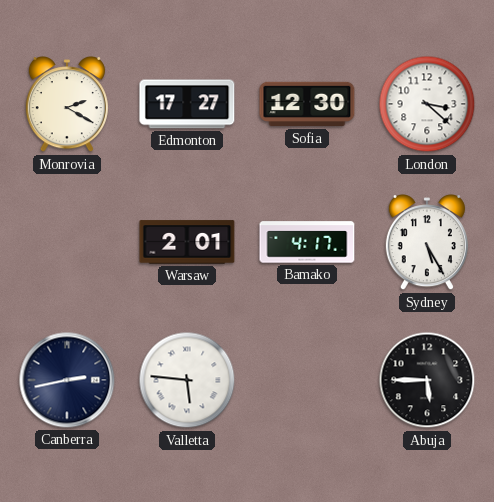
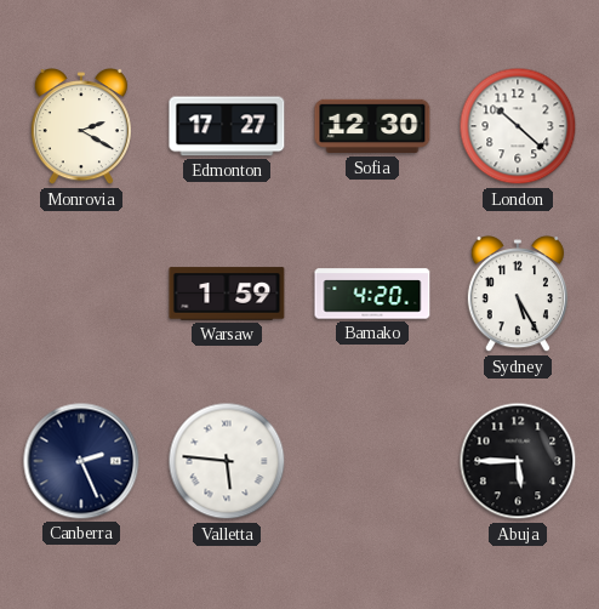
London: 3:22 -> 10:22 (518, 126)
Warsaw: 2:01 -> 1:59 (227, 294)
Bamako: 4:17 -> 4:20 (372, 294)
Canberra: 2:43 -> 2:26 (81, 461)
